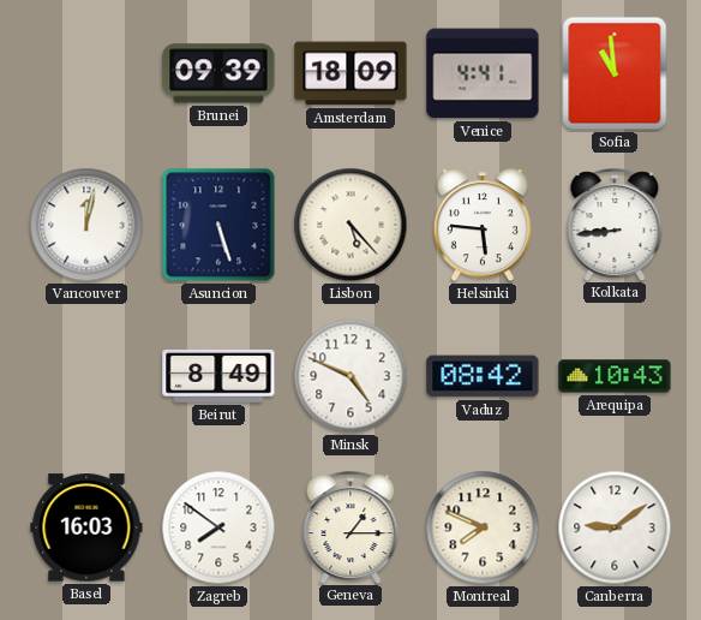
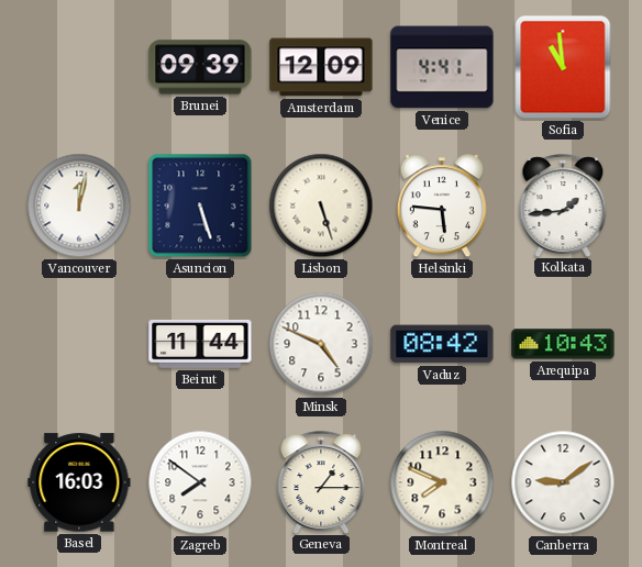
Amsterdam: 18:09 -> 12:09 (321, 67)
Lisbon: 5:23 -> 5:27 (321, 205)
Kolkata: 8:44 -> 1:44 (563, 205)
Beirut: 8:49 -> 11:44 (200, 344)
